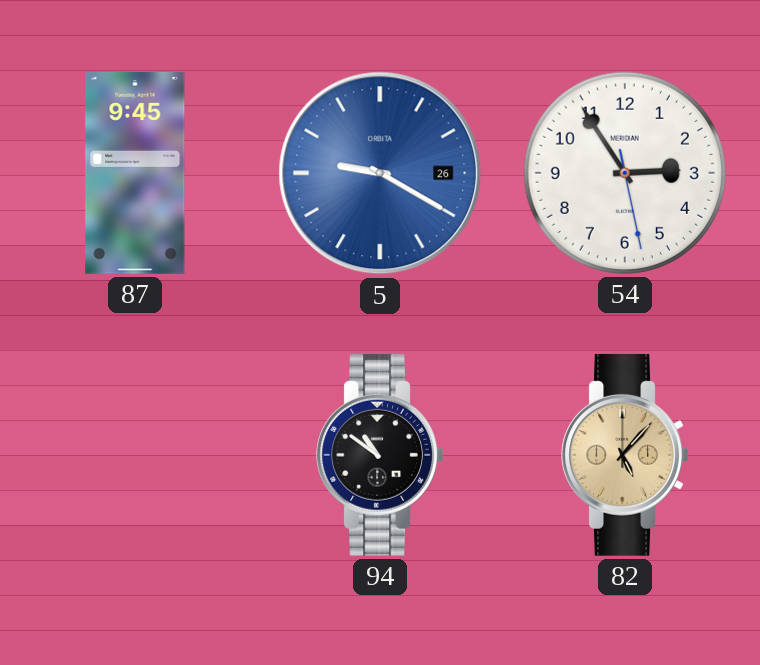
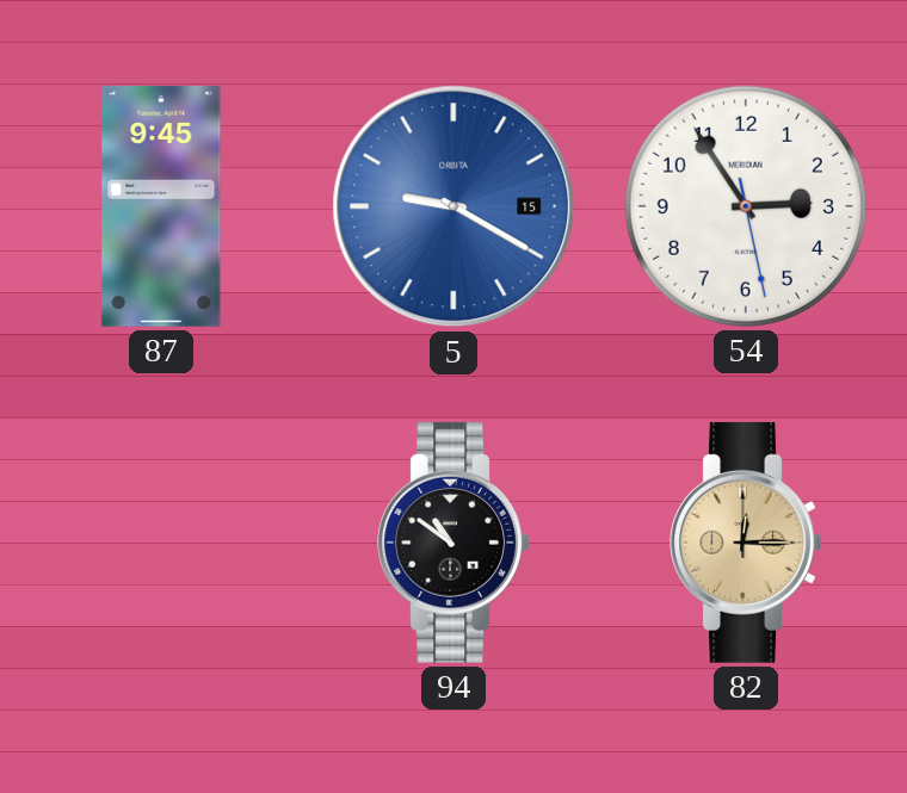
5 date: 26 -> 15 (453, 206)
82: 5:07 -> 12:15 (746, 543)
